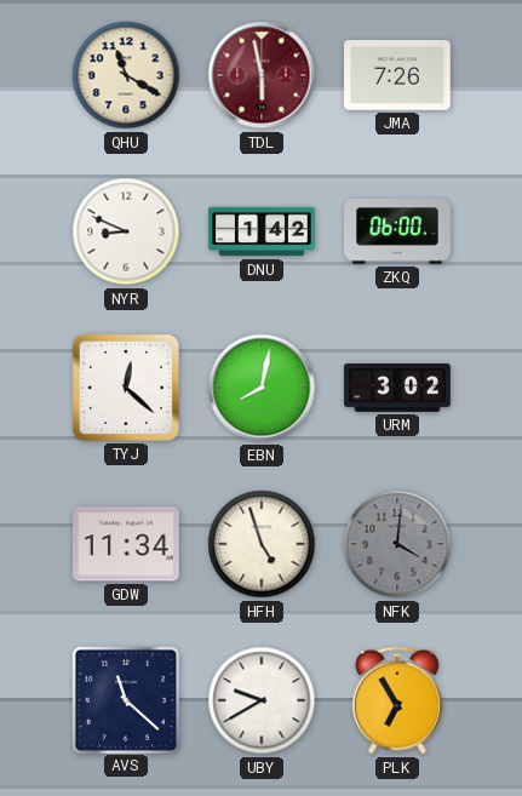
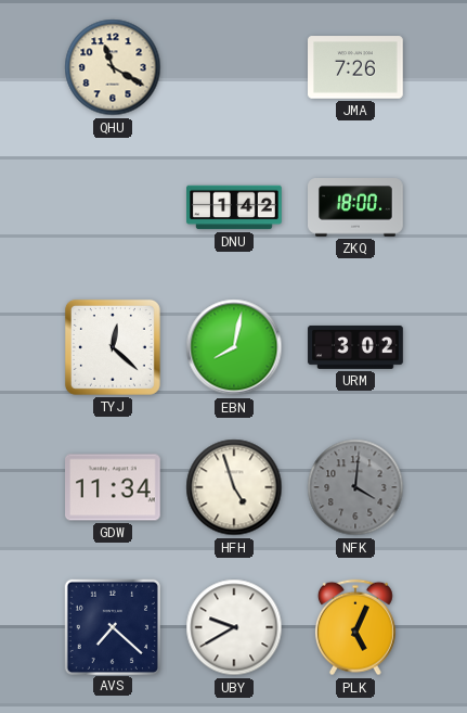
TDL: 5:58 -> none (262, 75)
NYR: 8:49 -> none (126, 231)
ZKQ: 06:00 -> 18:00 (355, 207)
AVS: 11:22 -> 7:22 (112, 626)
PLK: 6:55 -> 5:04 (355, 627)
